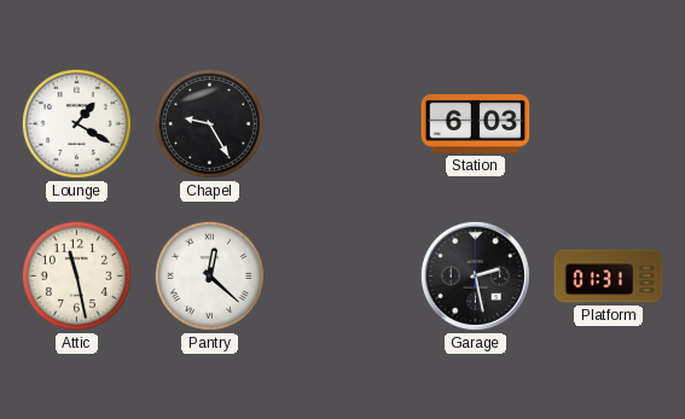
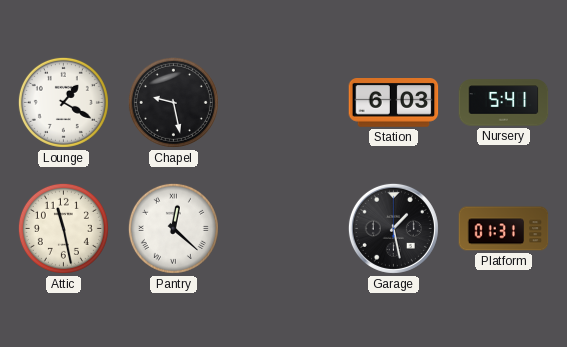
Chapel: 9:25 -> 9:28 (173, 102)
Nursery: none -> 5:41 (504, 103)
Garage: 2:28 -> 1:28 (393, 228)
